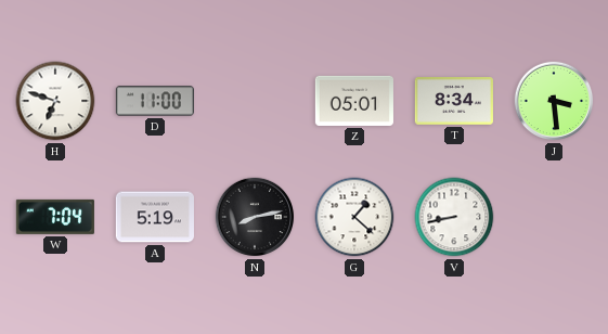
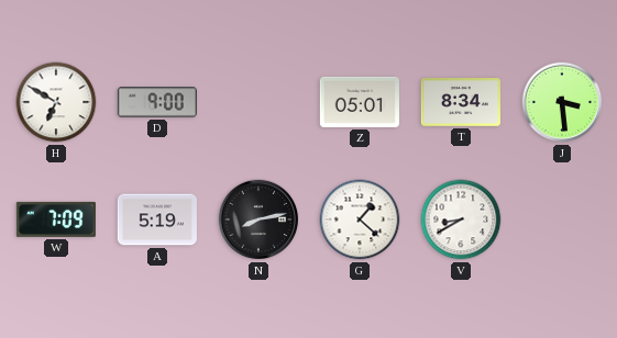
H: 6:48 -> 6:50 (56, 102)
D: 11:00 -> 9:00 (157, 102)
W: 7:04 -> 7:09 (56, 219)
V: 8:43 -> 8:40 (461, 219)
